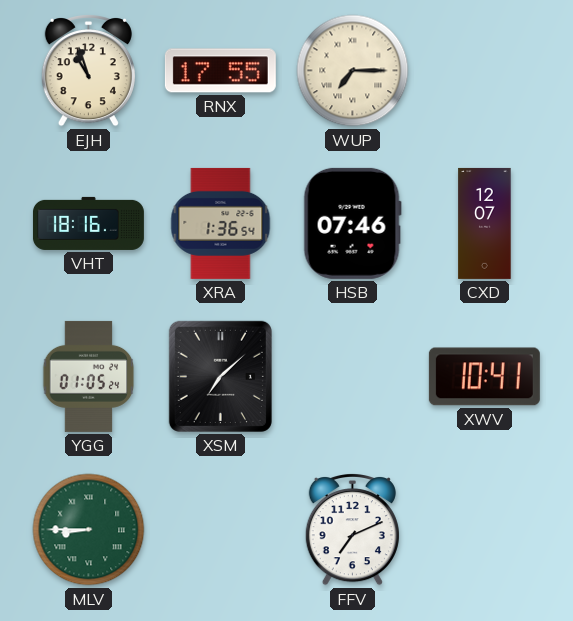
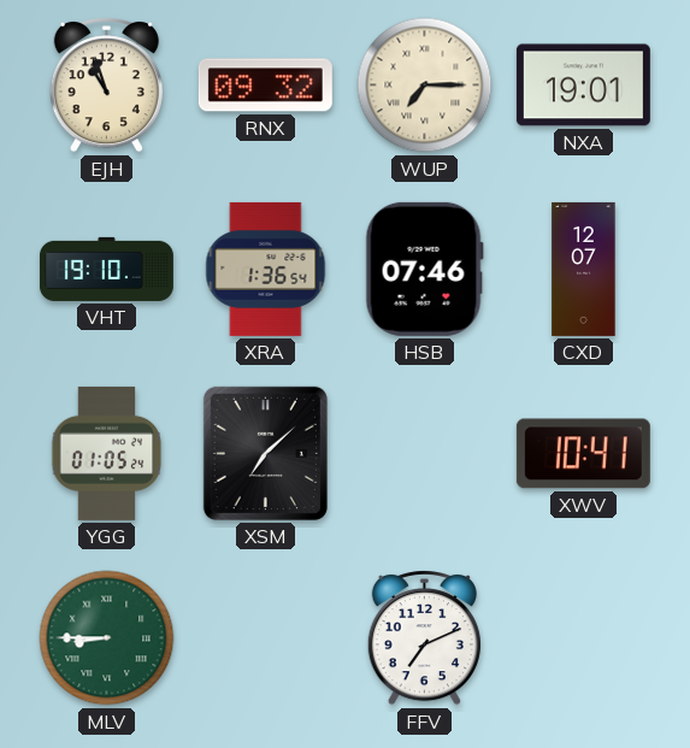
RNX: 17:55 -> 09:32 (265, 86)
NXA: none -> 19:01 (583, 86)
VHT: 18:16 -> 19:10 (106, 269)
